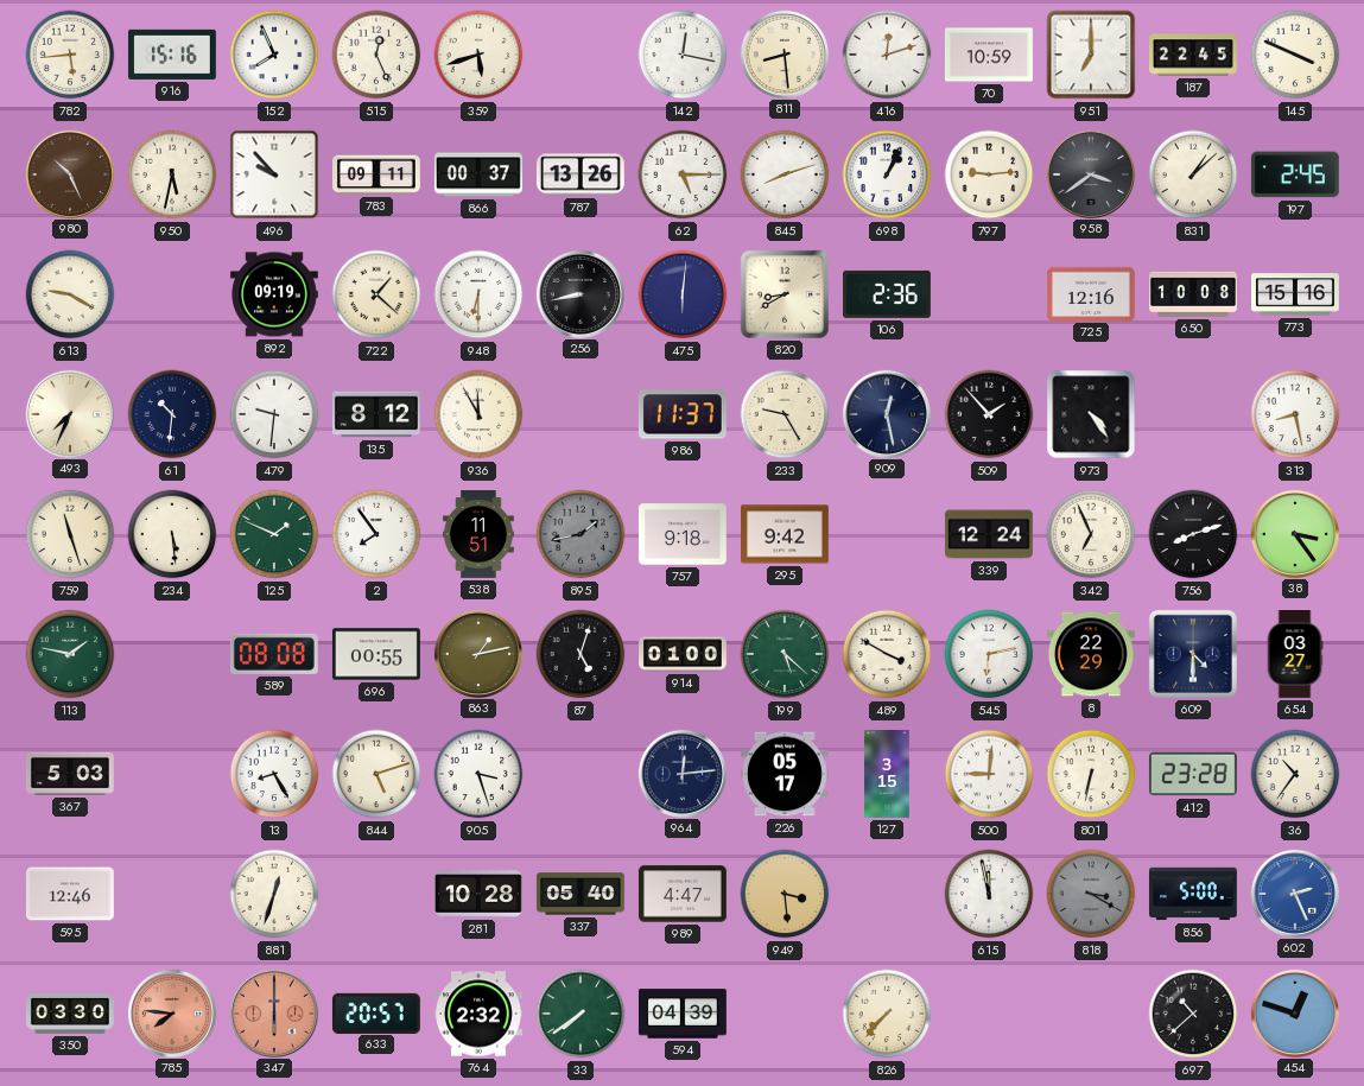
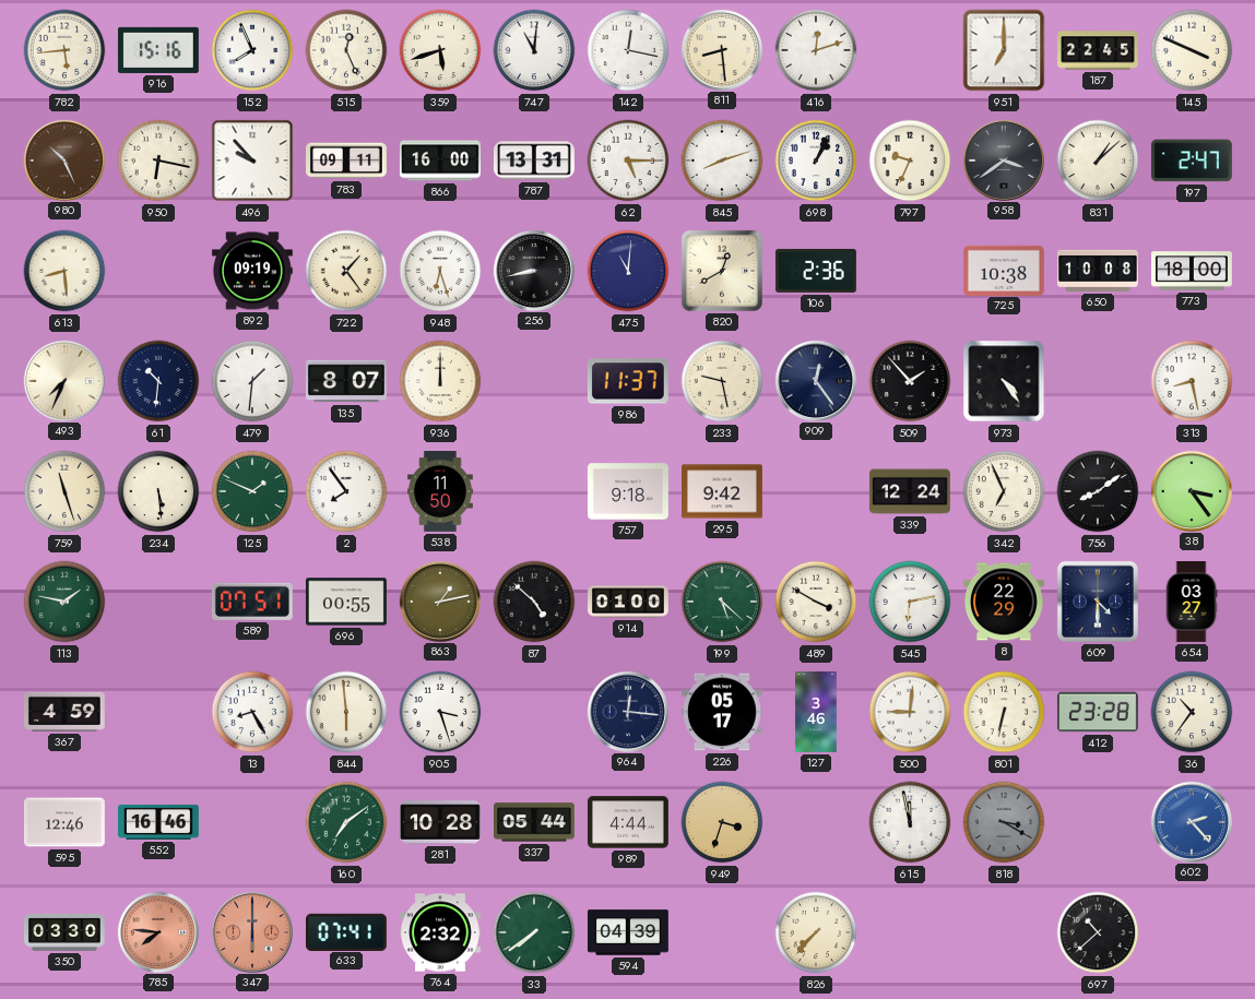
747: none -> 11:01 (534, 50)
70: 10:59 -> none (989, 55)
950: 5:32 -> 6:17 (158, 160)
866: 00:37 -> 16:00 (440, 160)
787: 13:26 -> 13:31 (534, 160)
797: 9:14 -> 9:34 (910, 160)
197: 2:45 -> 2:47 (1192, 160)
613: 9:20 -> 8:29 (64, 271)
722: 1:22 -> 1:24 (346, 271)
948: 6:30 -> 6:27 (440, 271)
475: 6:01 -> 11:01 (628, 271)
820: 8:40 -> 12:40 (722, 271)
725: 12:16 -> 10:38 (1004, 270)
773: 15:16 -> 18:00 (1193, 271)
479: 9:31 -> 1:31 (252, 381)
135: 8:12 -> 8:07 (346, 381)
936: 11:55 -> 12:00 (440, 381)
233: 9:25 -> 9:28 (722, 381)
909: 12:28 -> 12:24 (815, 380)
538: 11:51 -> 11:50 (441, 492)
895: 1:43 -> none (581, 534)
756: 8:12 -> 8:09 (1098, 491)
589: 08:08 -> 07:51 (252, 602)
87: 5:03 -> 4:52 (534, 602)
367: 5:03 -> 4:59 (64, 712)
844: 5:12 -> 5:59 (346, 712)
964: 12:14 -> 12:16 (627, 711)
127: 3:15 -> 3:46 (816, 713)
552: none -> 16:46 (159, 822)
881: 12:33 -> none (274, 894)
160: none -> 7:09 (346, 822)
337: 05:40 -> 05:44 (534, 822)
989: 4:47 -> 4:44 (628, 822)
949: 3:29 -> 3:33 (722, 822)
856: 5:00 -> none (1193, 894)
602: 2:26 -> 2:23 (1191, 821)
633: 20:57 -> 07:41 (346, 931)
454: 12:48 -> none (1294, 1012)
